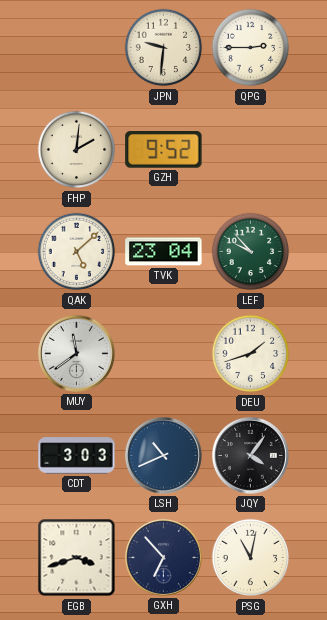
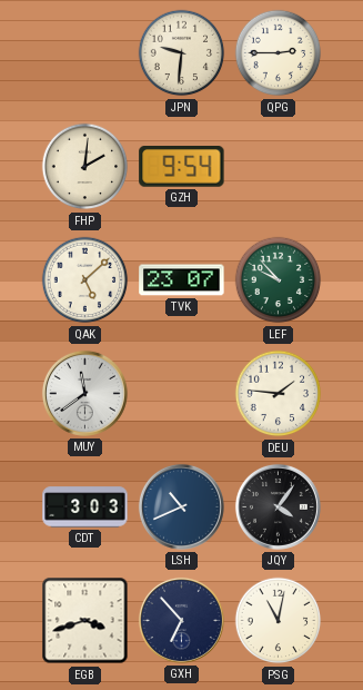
GZH: 9:52 -> 9:54 (182, 167)
TVK: 23:04 -> 23:07 (182, 280)
DEU: 1:42 -> 1:46 (279, 394)
